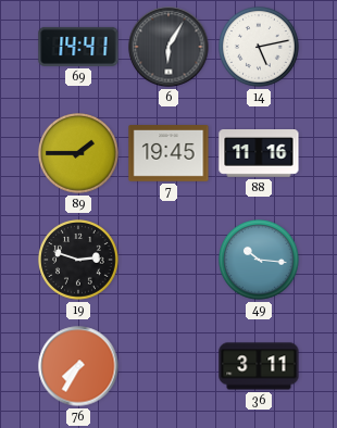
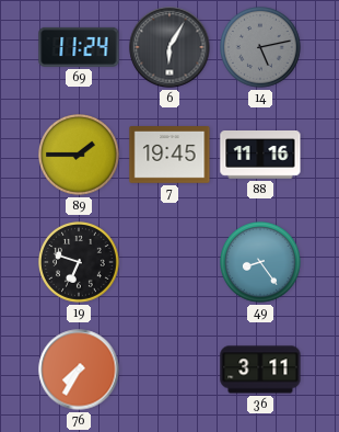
69: 14:41 -> 11:24 (79, 47)
14 dial: white -> grey (261, 48)
19: 2:48 -> 6:48 (80, 263)
49: 10:16 -> 8:24 (261, 263)
